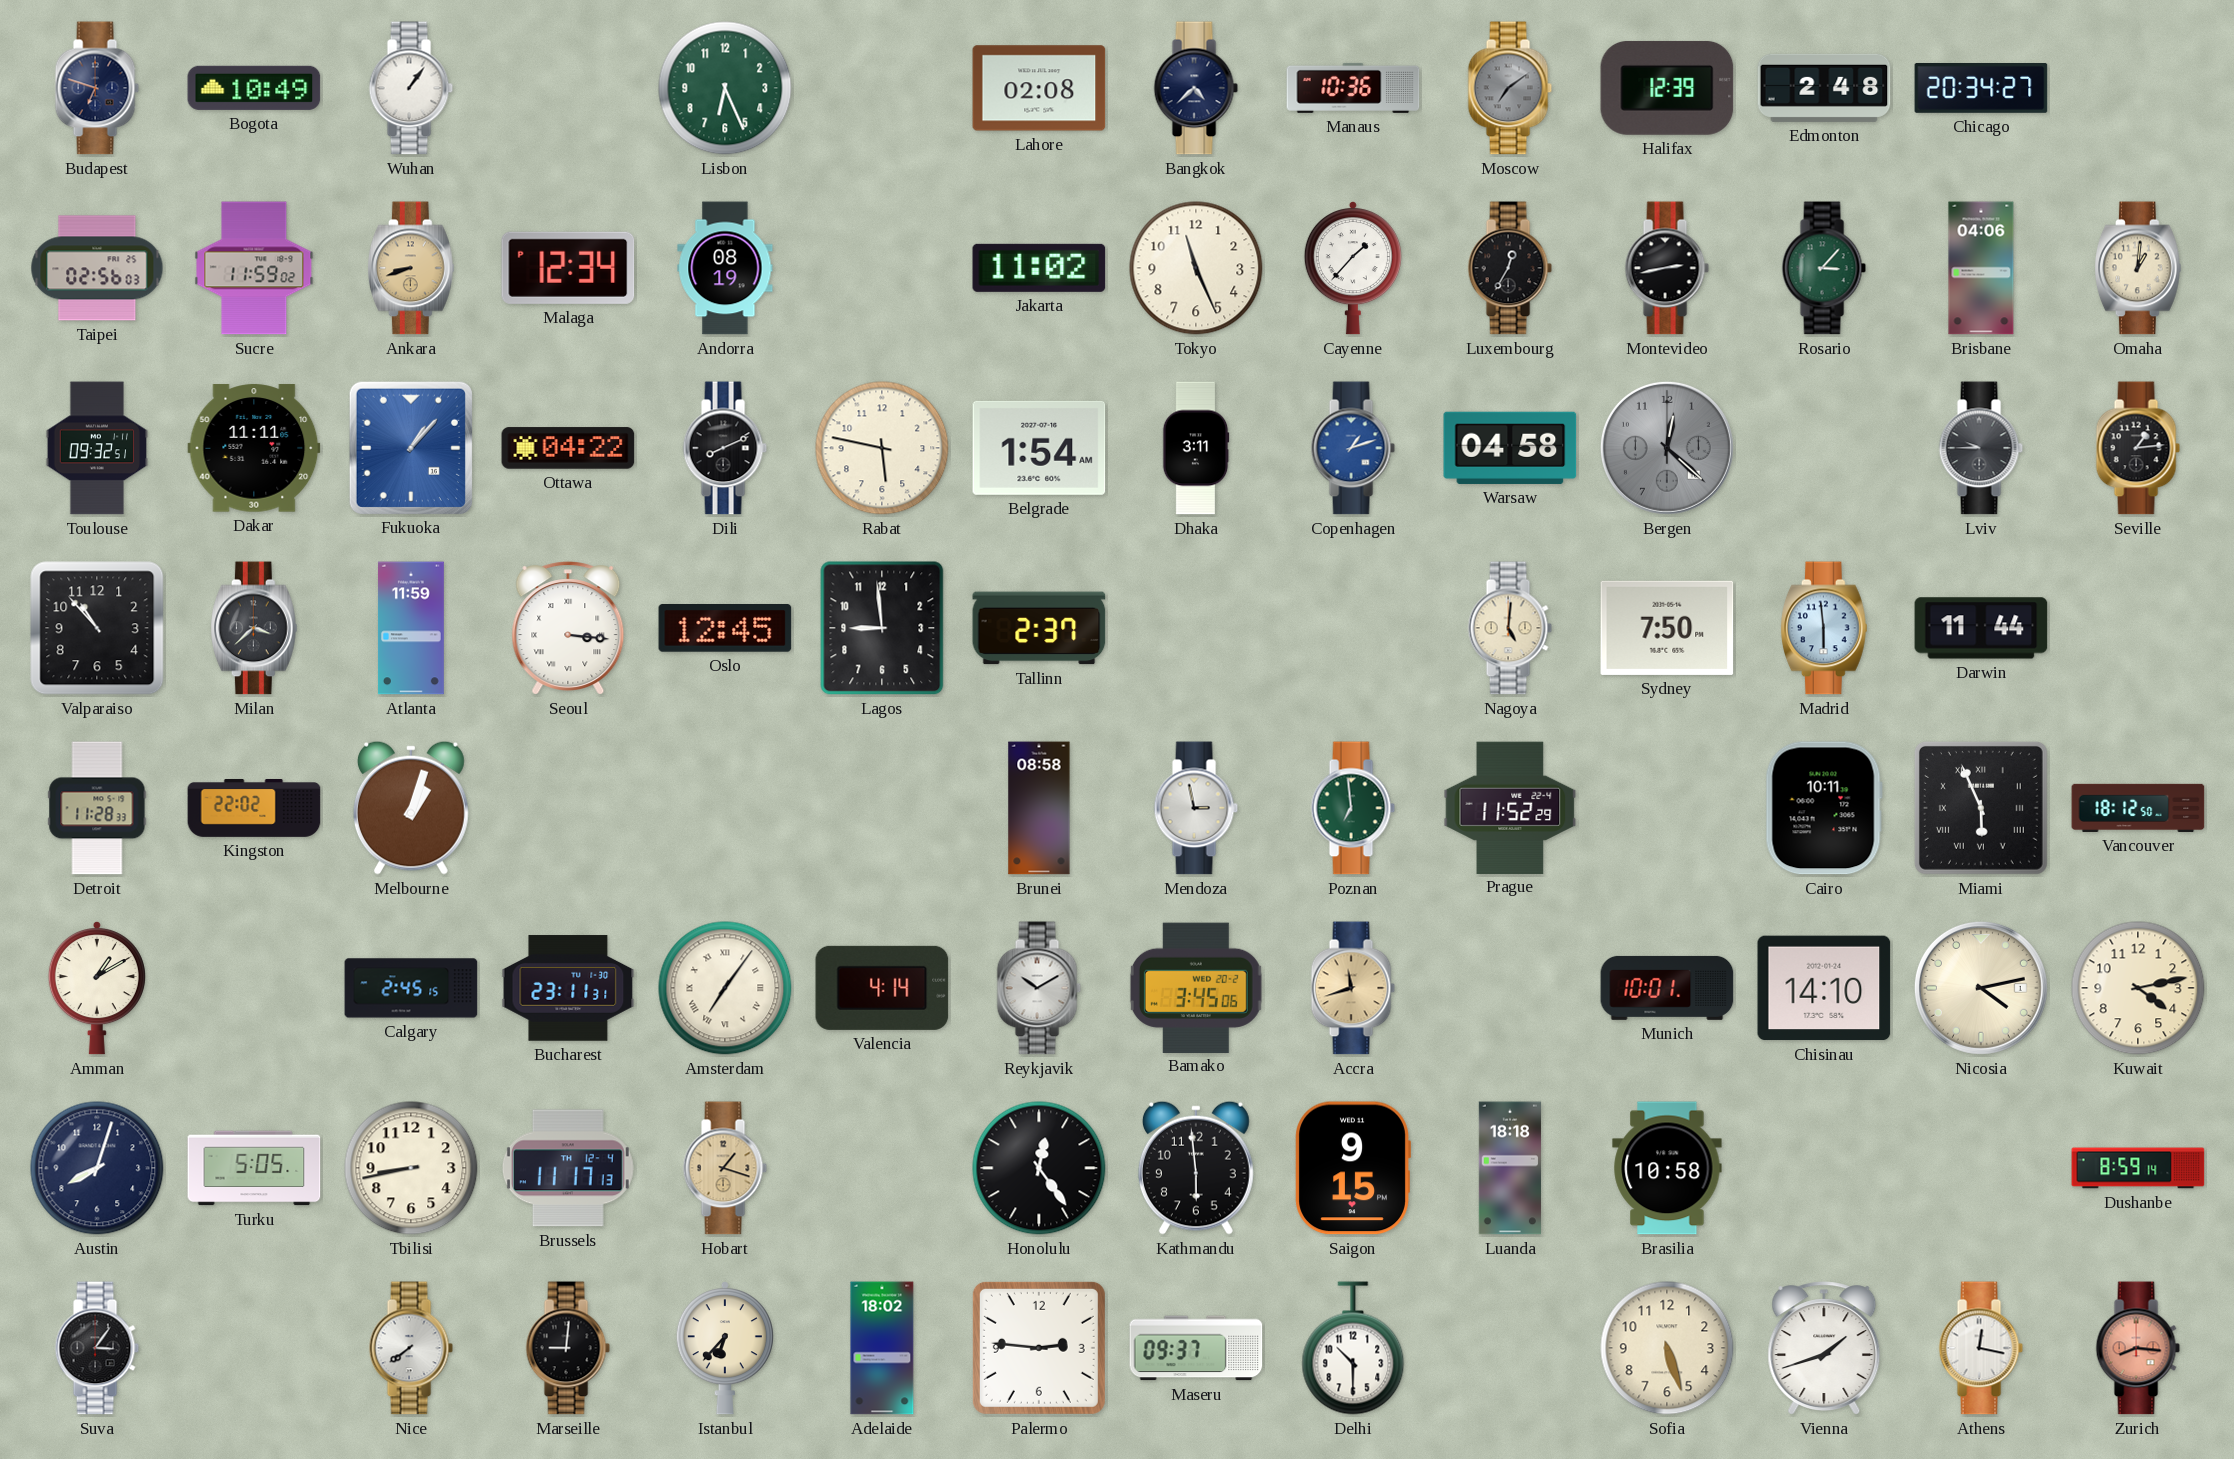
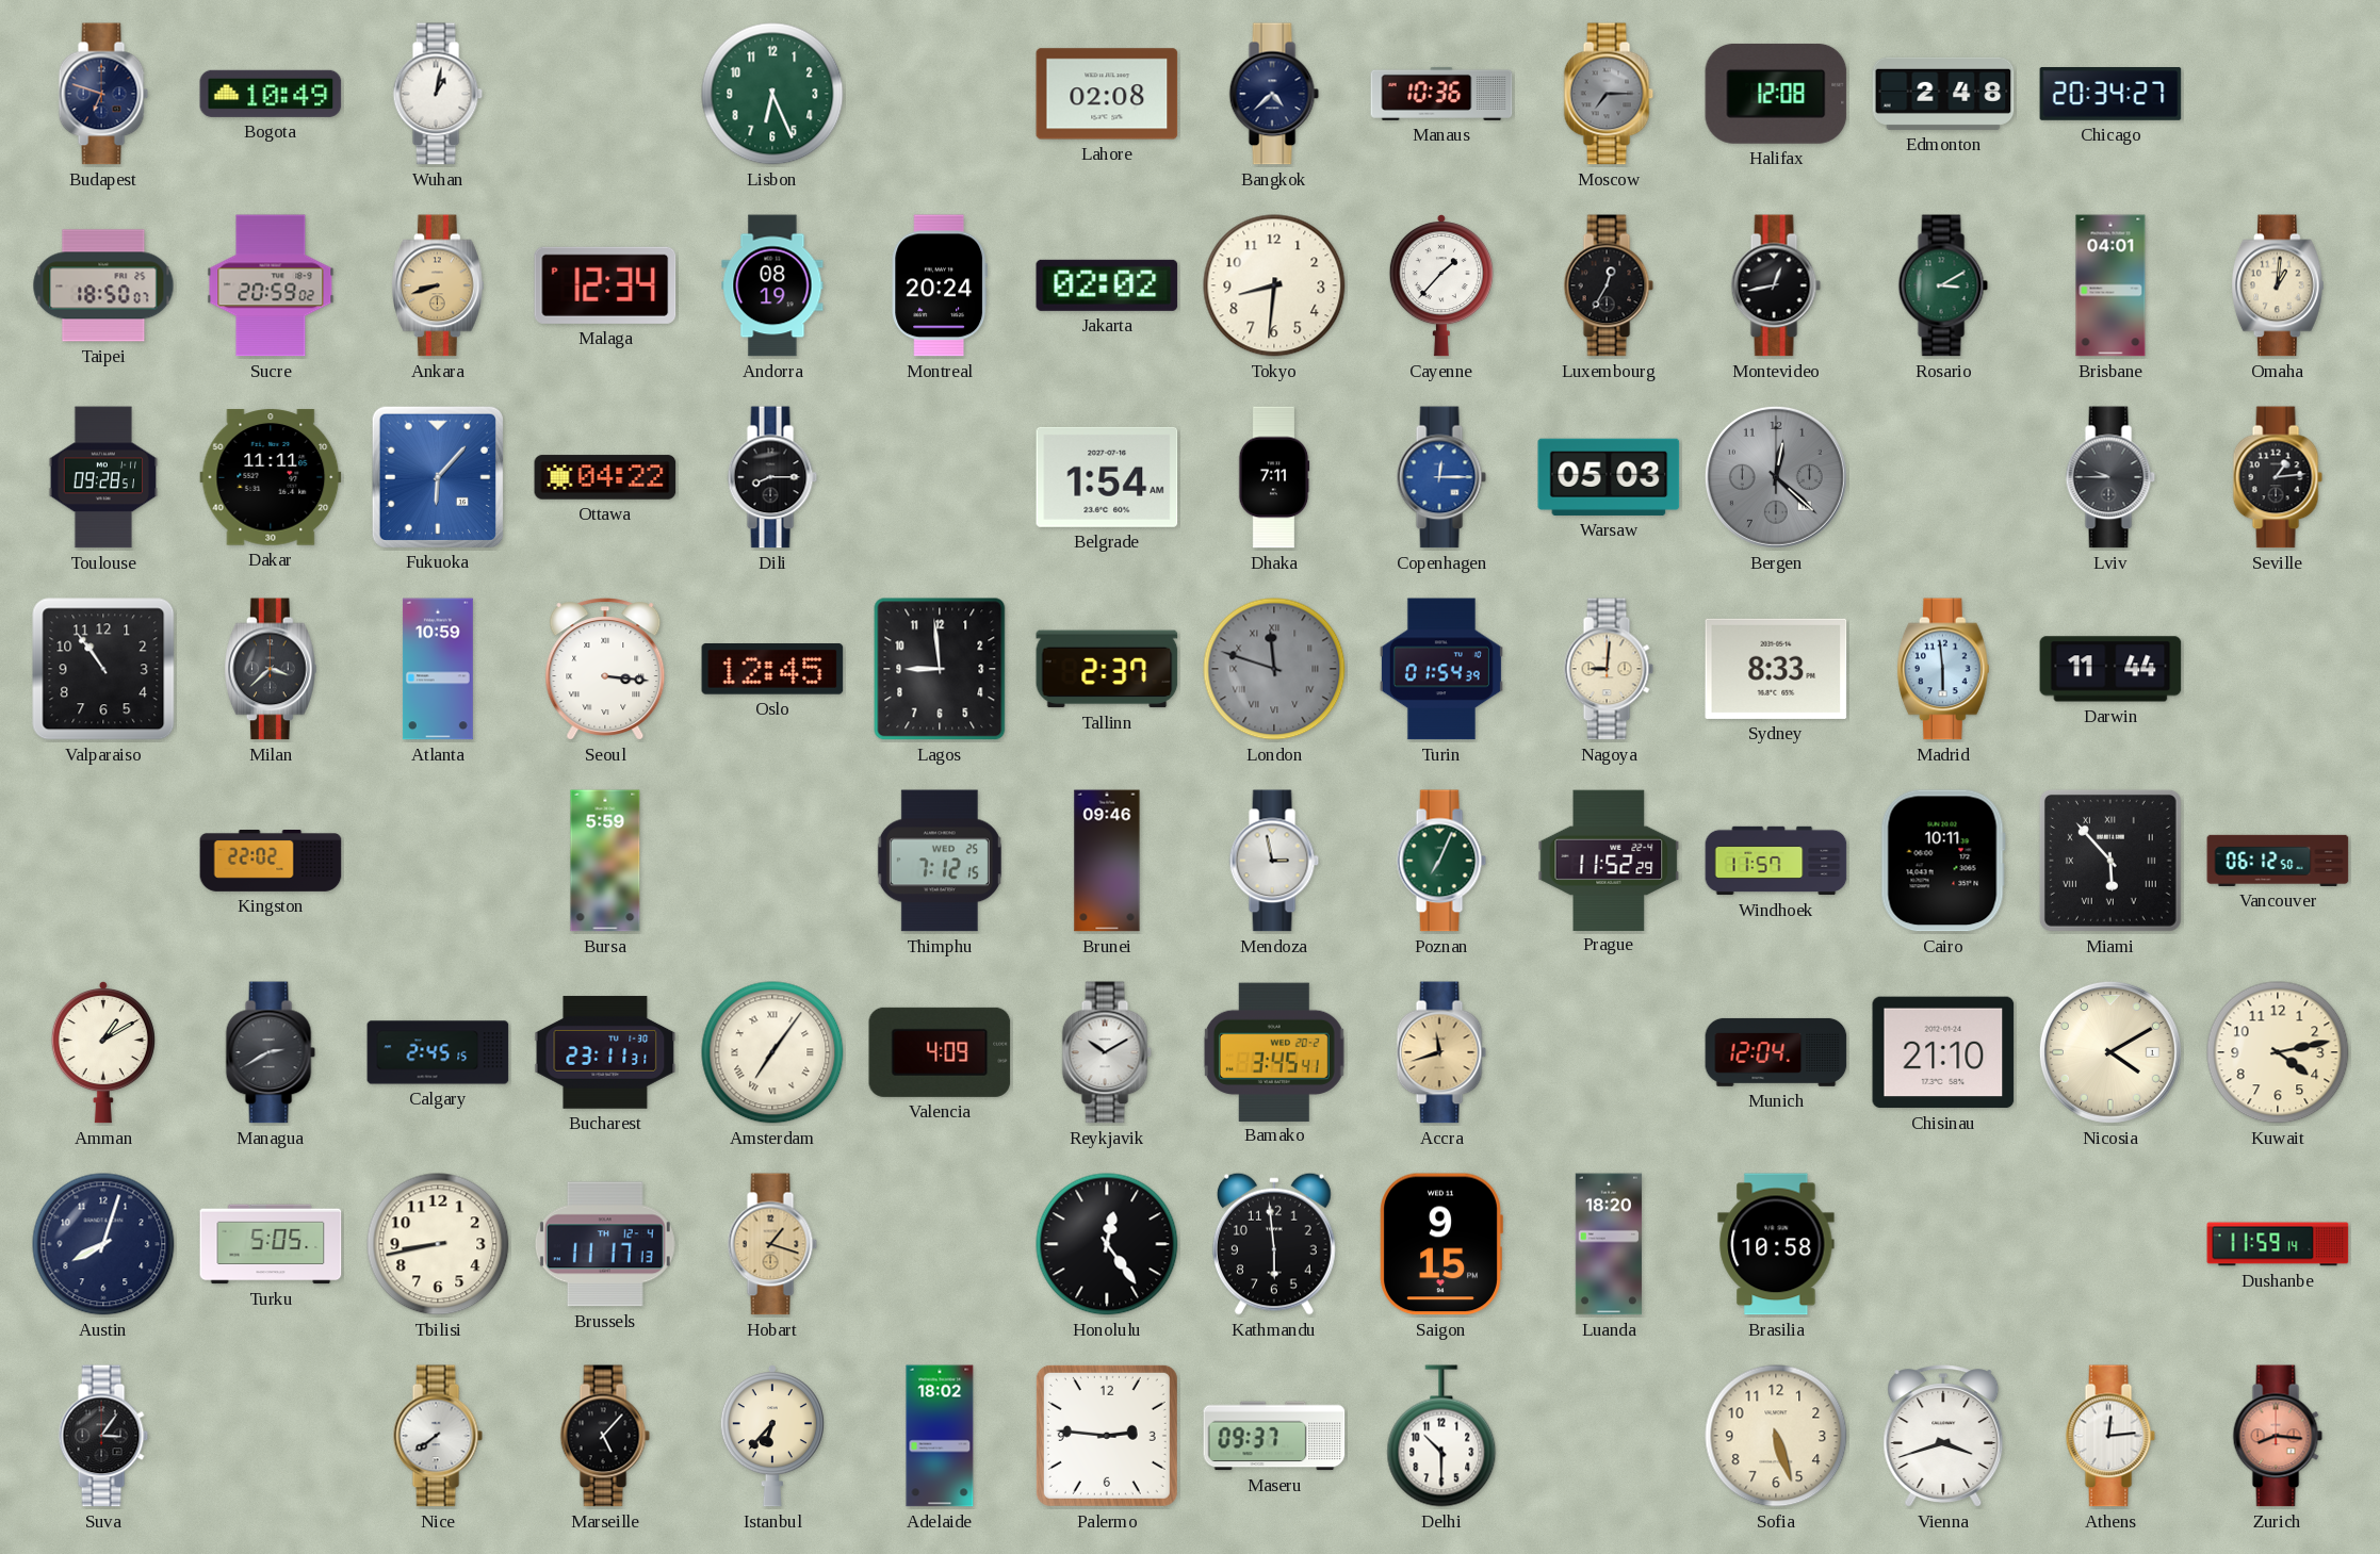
Wuhan: 1:06 -> 1:02 (438, 94)
Moscow: 7:09 -> 7:15 (1609, 94)
Halifax: 12:39 -> 12:08 (1776, 94)
Taipei: 02:56 -> 18:50 (103, 285)
Sucre: 11:59 -> 20:59 (271, 285)
Montreal: none -> 20:24 (939, 285)
Jakarta: 11:02 -> 02:02 (1107, 285)
Tokyo: 11:26 -> 8:31 (1274, 285)
Montevideo: 2:43 -> 12:43 (1776, 285)
Rosario: 3:07 -> 3:10 (1943, 285)
Brisbane: 04:06 -> 04:01 (2110, 285)
Toulouse: 09:32 -> 09:28 (103, 477)
Fukuoka: 1:07 -> 6:07 (437, 476)
Dili: 8:11 -> 8:15 (772, 477)
Rabat: 5:47 -> none (882, 448)
Dhaka: 3:11 -> 7:11 (1274, 477)
Copenhagen: 1:12 -> 12:15 (1441, 477)
Warsaw: 04:58 -> 05:03 (1609, 477)
Valparaiso: 10:53 -> 10:54 (103, 669)
Atlanta: 11:59 -> 10:59 (438, 669)
London: none -> 11:48 (1274, 669)
Turin: none -> 01:54 (1441, 669)
Nagoya: 5:01 -> 9:01 (1609, 669)
Sydney: 7:50 -> 8:33 (1776, 669)
Detroit: 11:28 -> none (97, 808)
Melbourne: 1:03 -> none (411, 808)
Bursa: none -> 5:59 (605, 861)
Thimphu: none -> 7:12 (940, 861)
Brunei: 08:58 -> 09:46 (1107, 861)
Poznan: 6:59 -> 7:04 (1441, 861)
Windhoek: none -> 11:57 (1776, 861)
Miami: 5:56 -> 5:53 (2110, 861)
Vancouver: 18:12 -> 06:12 (2278, 861)
Managua: none -> 2:40 (271, 1052)
Valencia: 4:14 -> 4:09 (940, 1052)
Bamako: 3:45:06 -> 3:45:41 (1274, 1051)
Munich: 10:01 -> 12:04 (1776, 1052)
Chisinau: 14:10 -> 21:10 (1943, 1052)
Nicosia: 4:13 -> 4:10 (2110, 1052)
Luanda: 18:18 -> 18:20 (1609, 1244)
Dushanbe: 8:59 -> 11:59 (2278, 1244)
Marseille: 9:01 -> 5:07 (605, 1436)
Vienna: 1:42 -> 3:42 (1943, 1436)
Athens: 12:17 -> 12:14 (2110, 1436)
